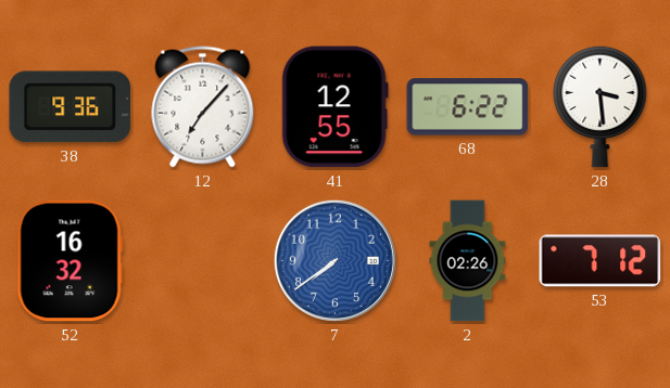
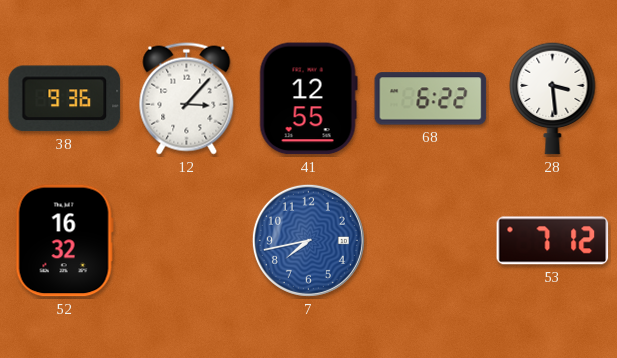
12: 7:07 -> 3:07 (187, 99)
7: 7:39 -> 7:43 (308, 240)
2: 02:26 -> none (468, 261)
